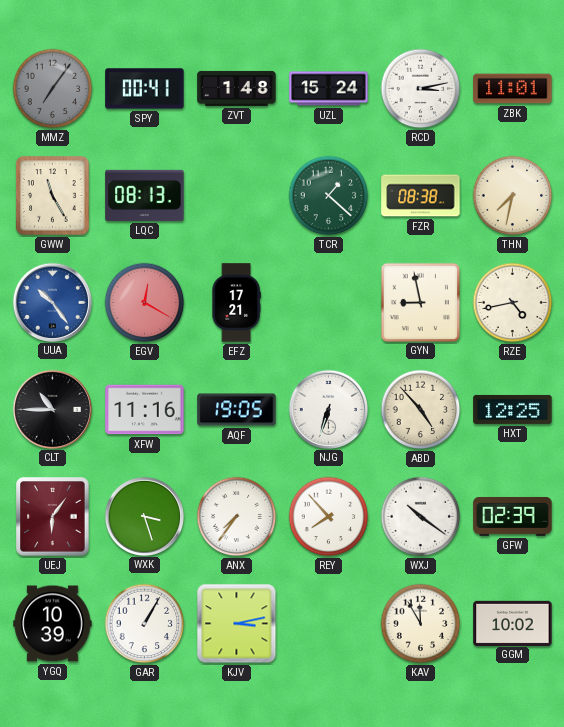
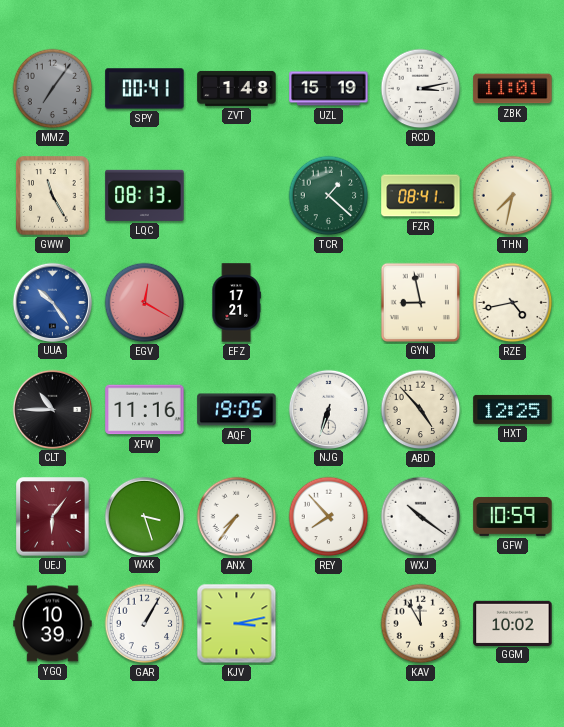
UZL: 15:24 -> 15:19 (329, 89)
FZR: 08:38 -> 08:41 (421, 196)
GFW: 02:39 -> 10:59 (513, 516)
